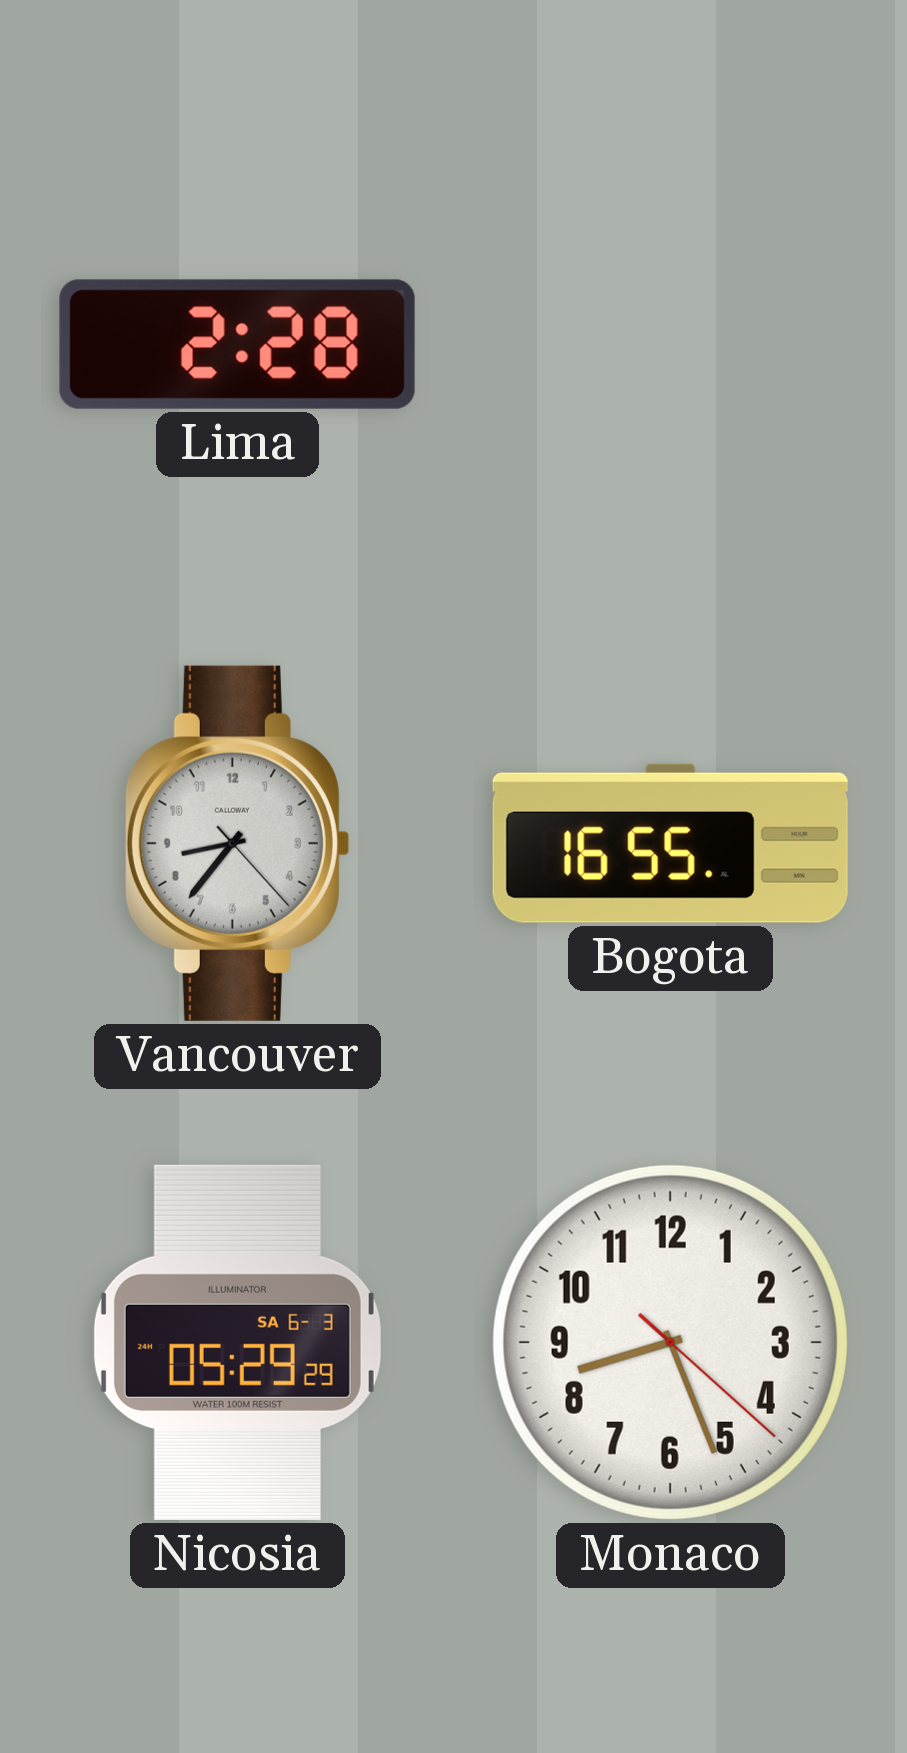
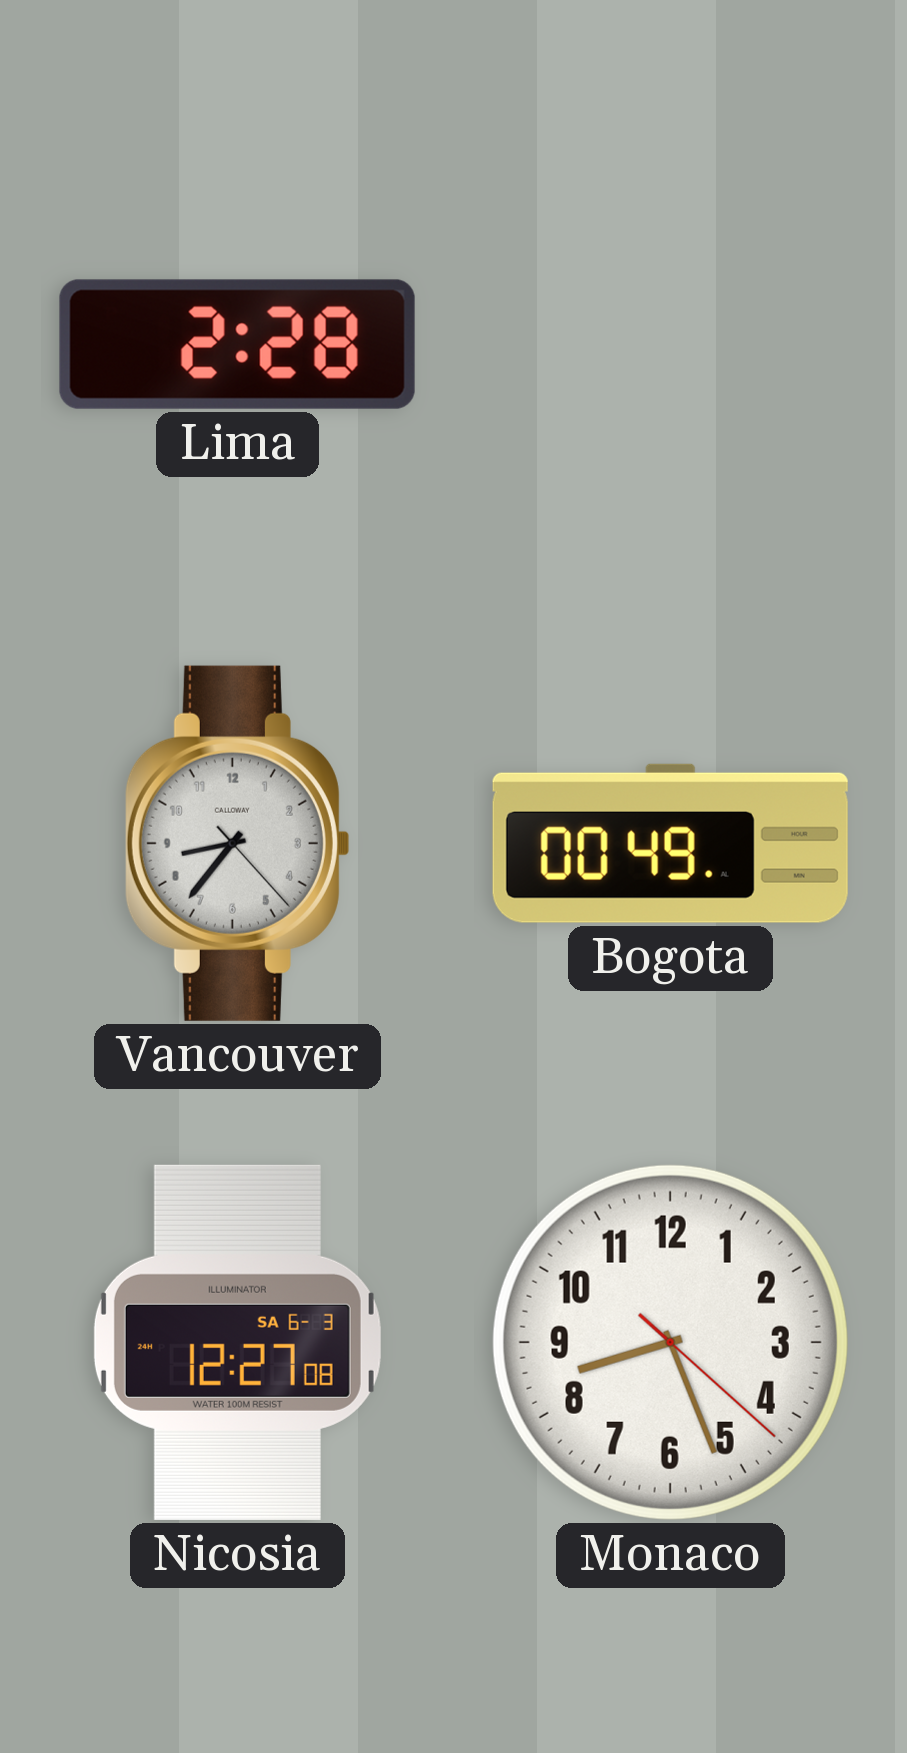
Bogota: 16:55 -> 00:49 (670, 843)
Nicosia: 05:29 -> 12:27 (237, 1342)
